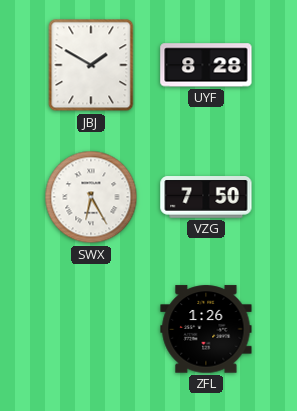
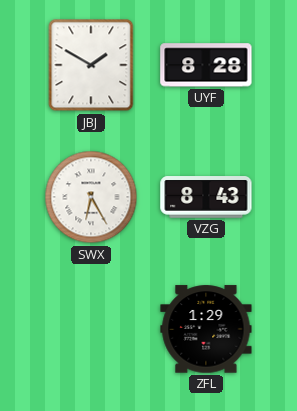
VZG: 7:50 -> 8:43 (206, 197)
ZFL: 1:26 -> 1:29 (206, 329)
